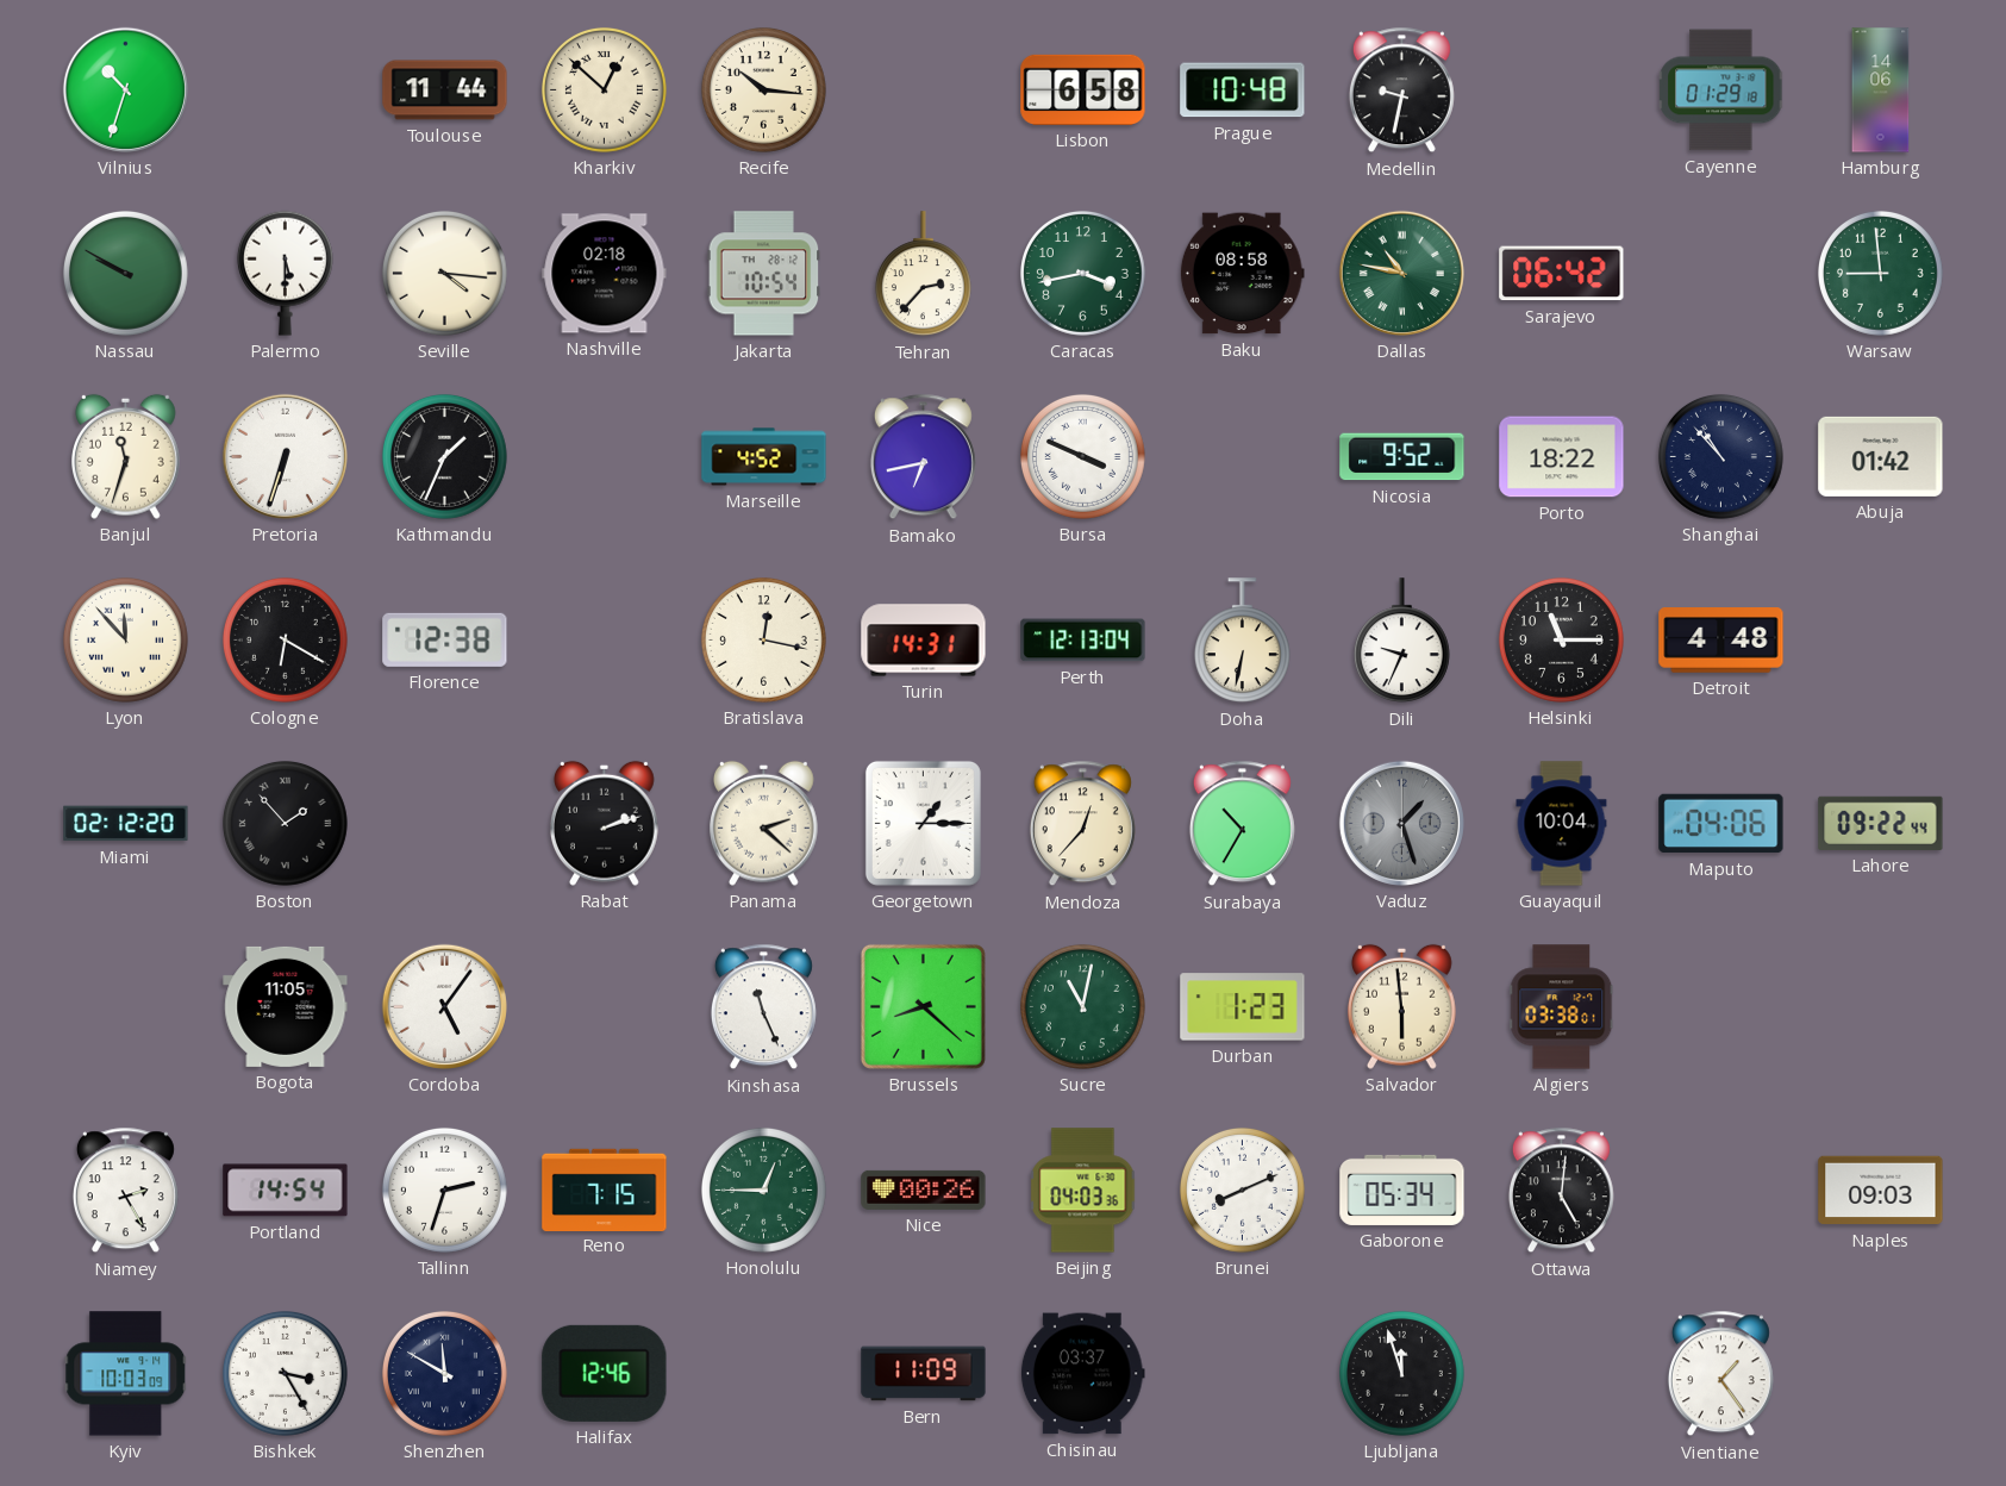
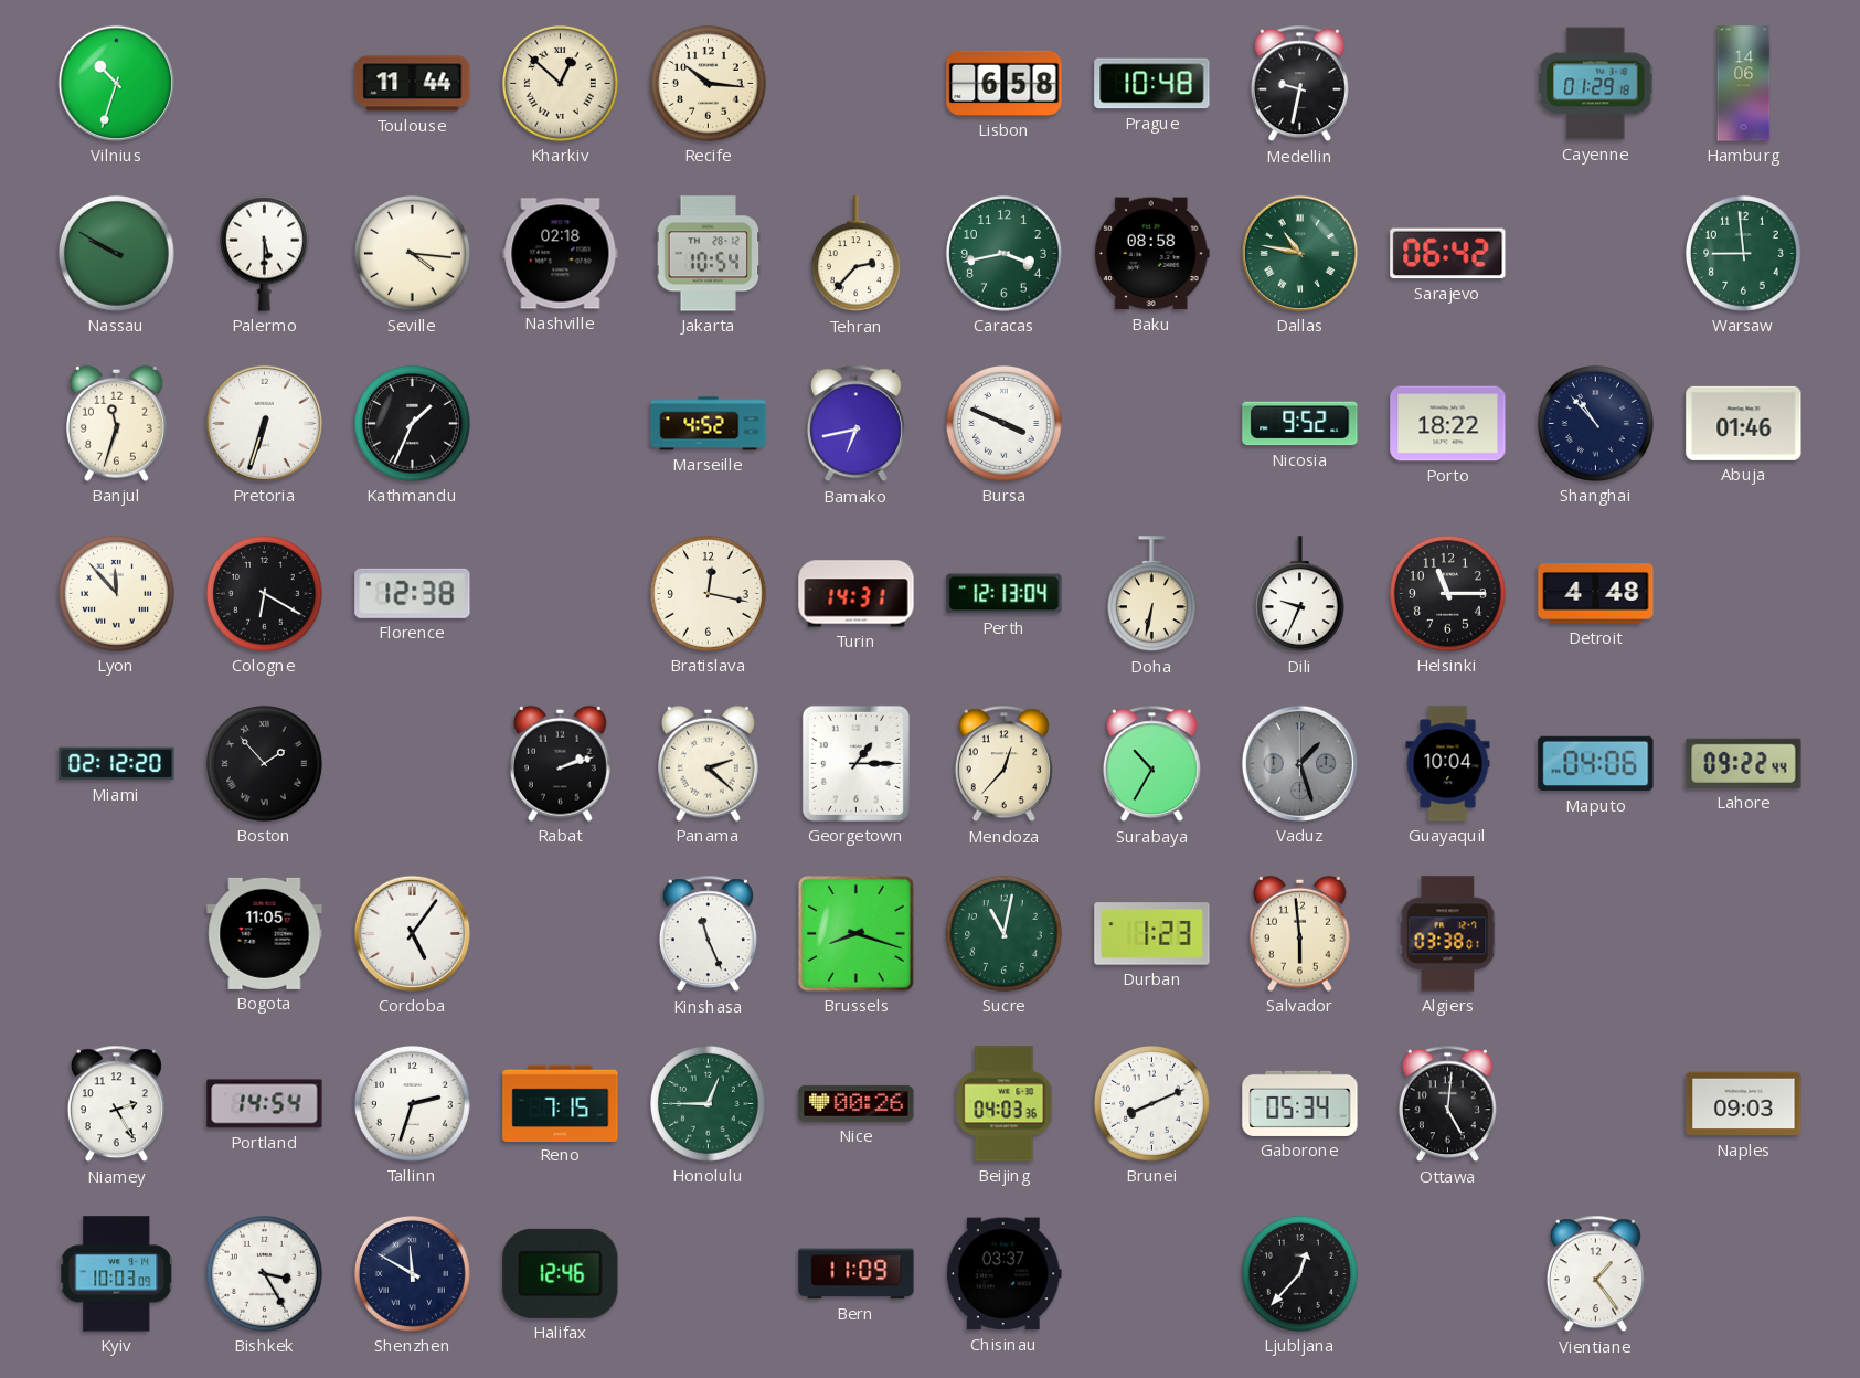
Abuja: 01:42 -> 01:46 (1744, 423)
Brussels: 8:22 -> 8:18 (855, 933)
Ljubljana: 11:57 -> 12:37 (1299, 1273)
